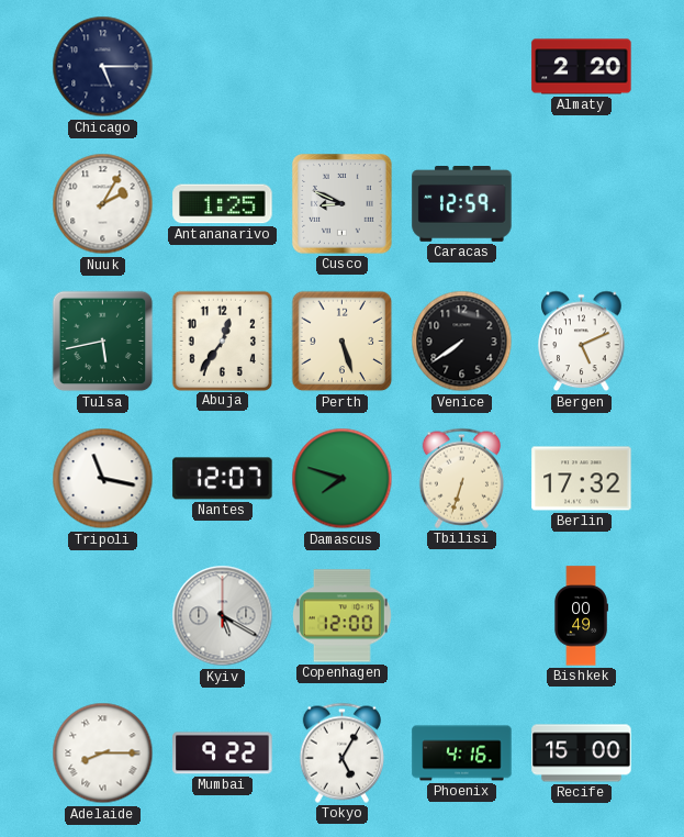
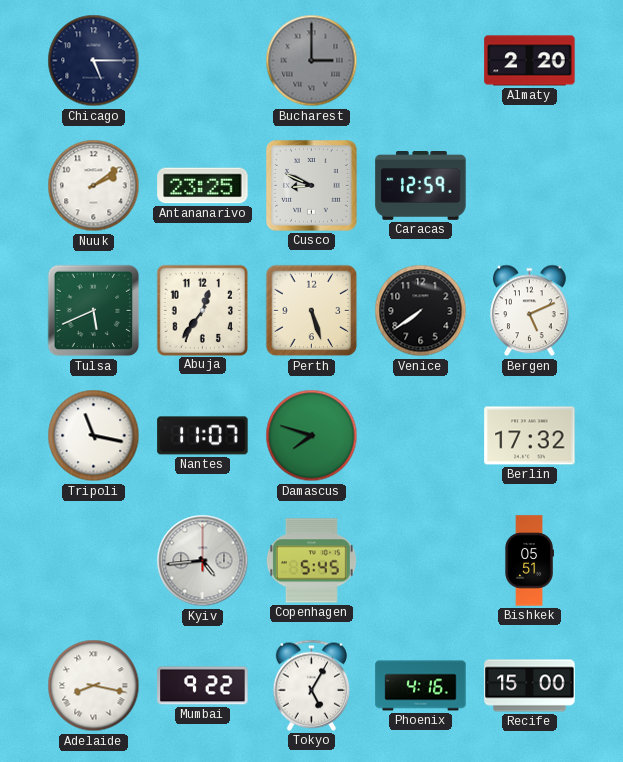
Bucharest: none -> 3:00 (312, 61)
Nuuk: 2:05 -> 2:09 (94, 186)
Antananarivo: 1:25 -> 23:25 (203, 186)
Tulsa: 5:43 -> 5:41 (94, 311)
Nantes: 12:07 -> 11:07 (203, 436)
Tbilisi: 6:33 -> none (461, 478)
Kyiv: 5:20 -> 4:44 (203, 561)
Copenhagen: 12:00 -> 5:45 (311, 561)
Bishkek: 00:49 -> 05:51 (529, 561)
Adelaide: 8:15 -> 8:17 (94, 686)
